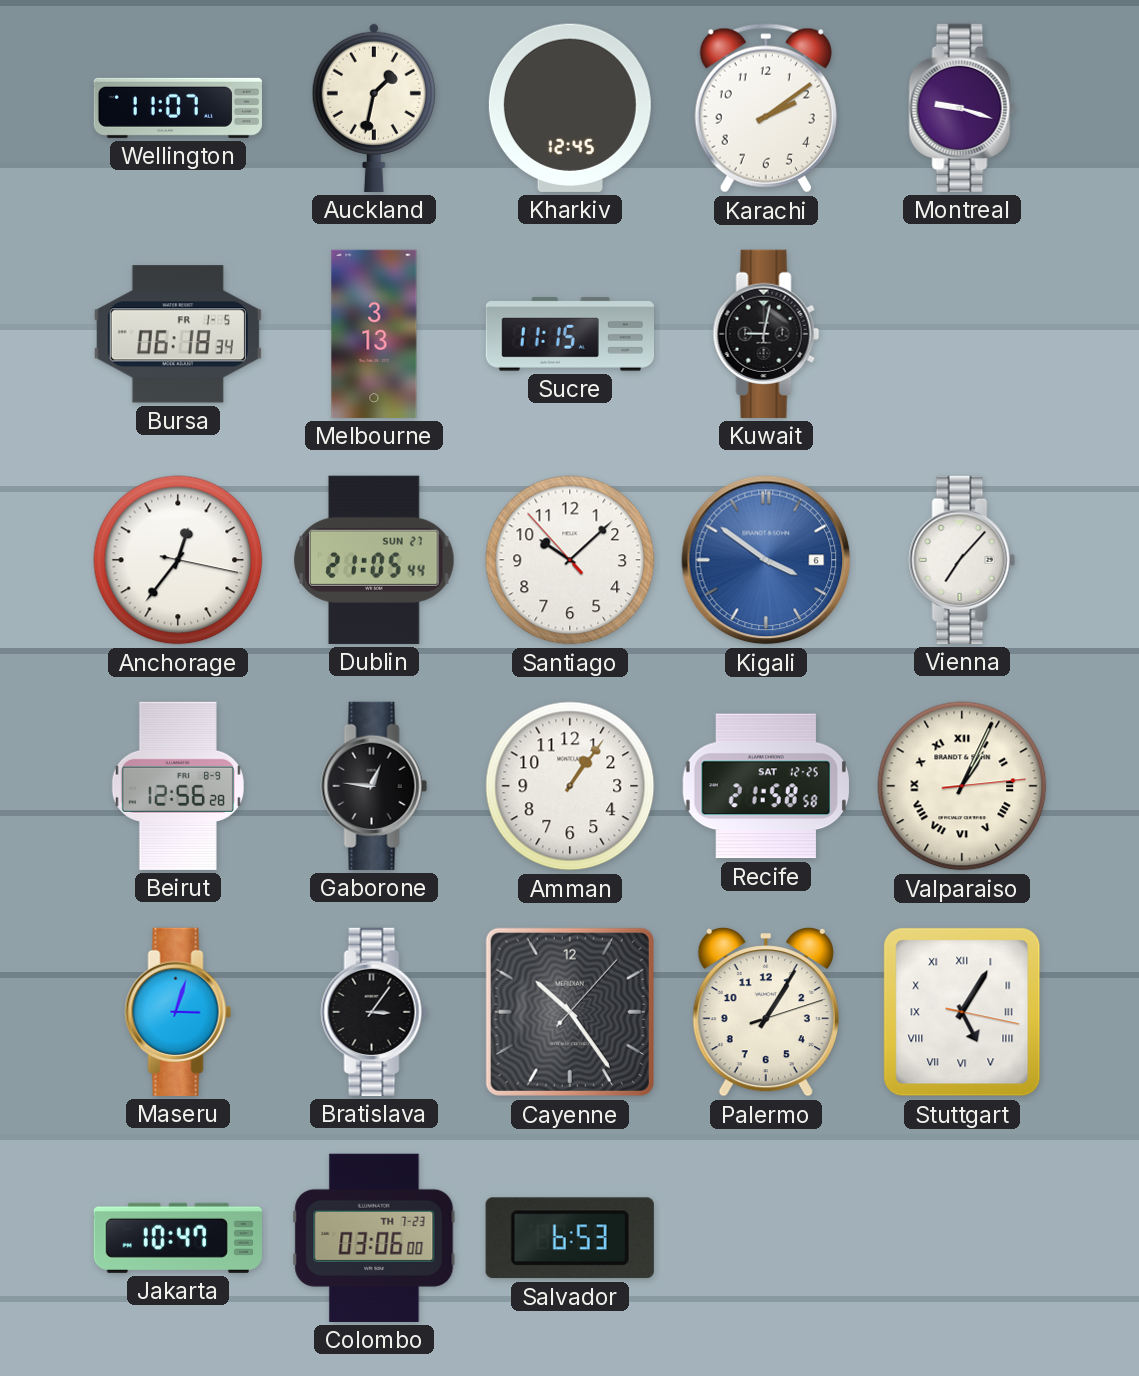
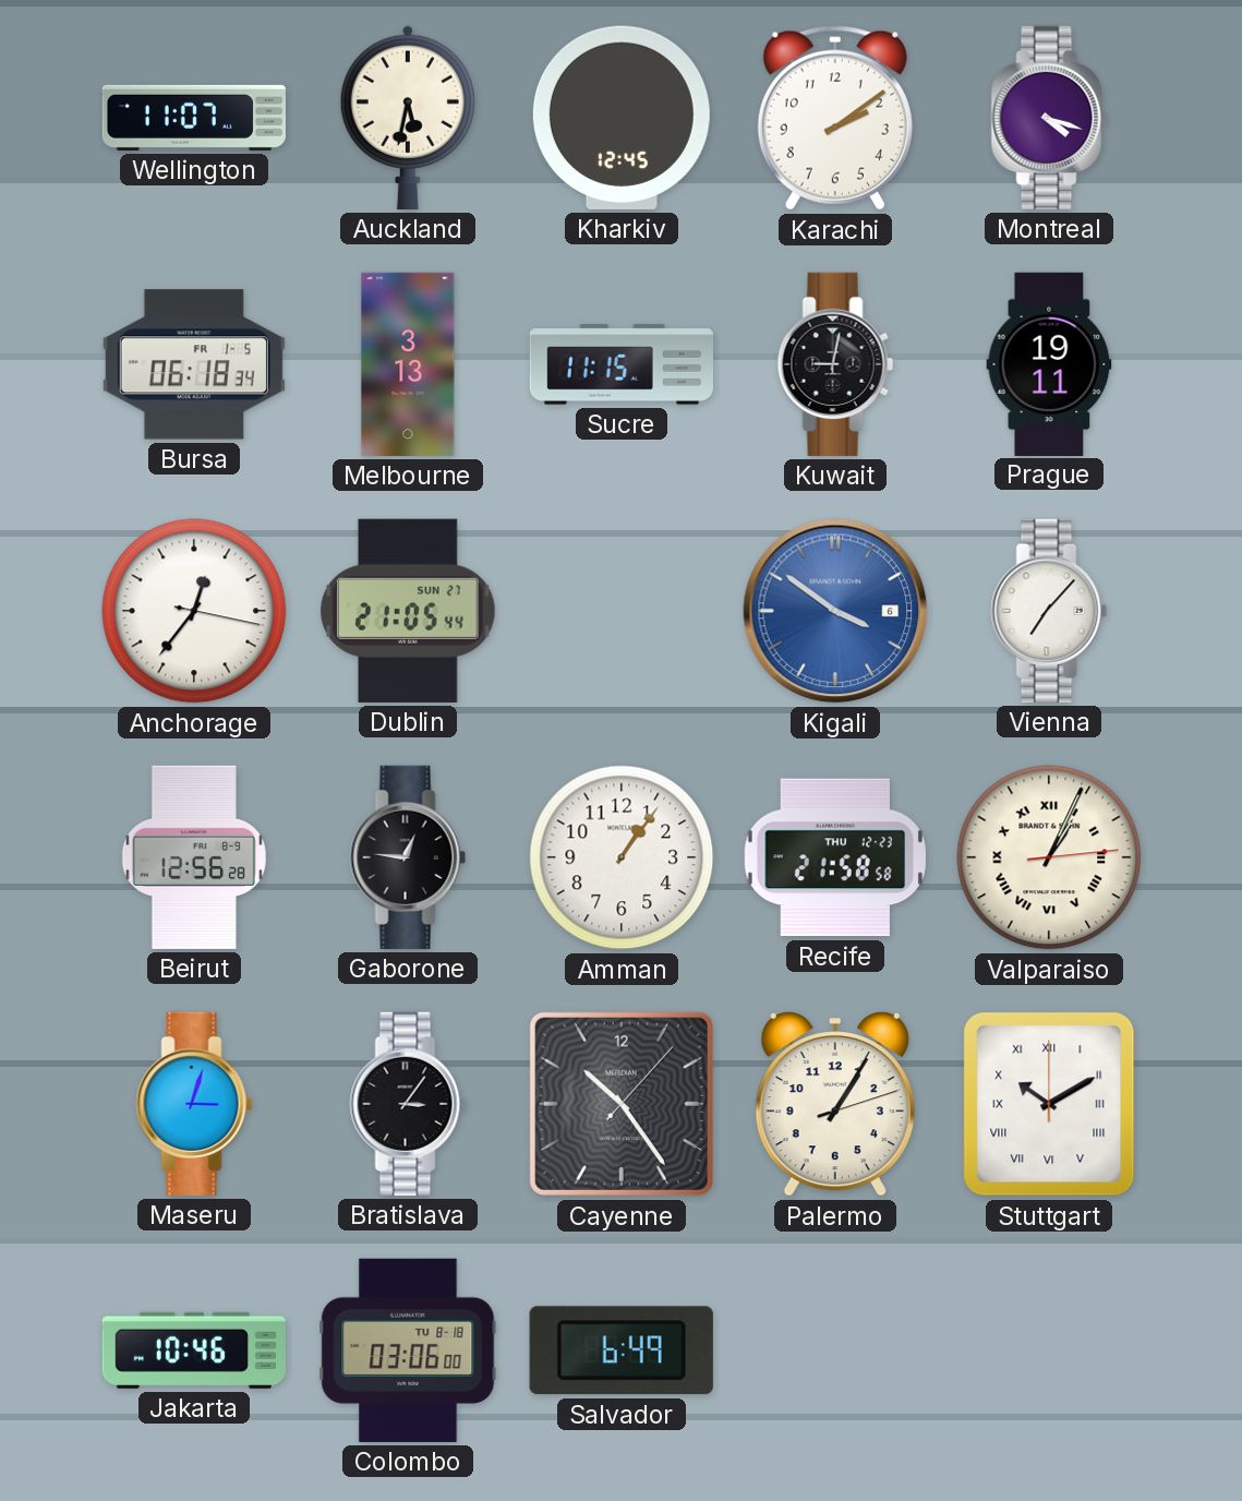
Auckland: 1:32 -> 5:32 (408, 117)
Montreal: 9:18 -> 4:18 (1049, 118)
Prague: none -> 19:11 (1049, 363)
Santiago: 10:07 -> none (570, 560)
Recife date: SAT 12-25 -> THU 12-23 (835, 857)
Stuttgart: 5:05 -> 10:10 (1049, 1104)
Jakarta: 10:47 -> 10:46 (194, 1350)
Colombo date: TH 7-23 -> TU 8-18 (408, 1350)
Salvador: 6:53 -> 6:49 (622, 1350)
